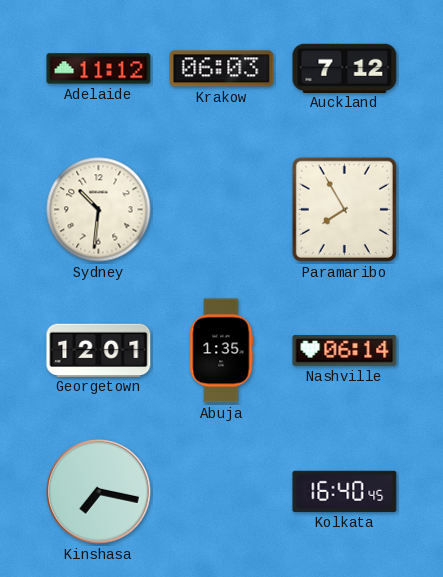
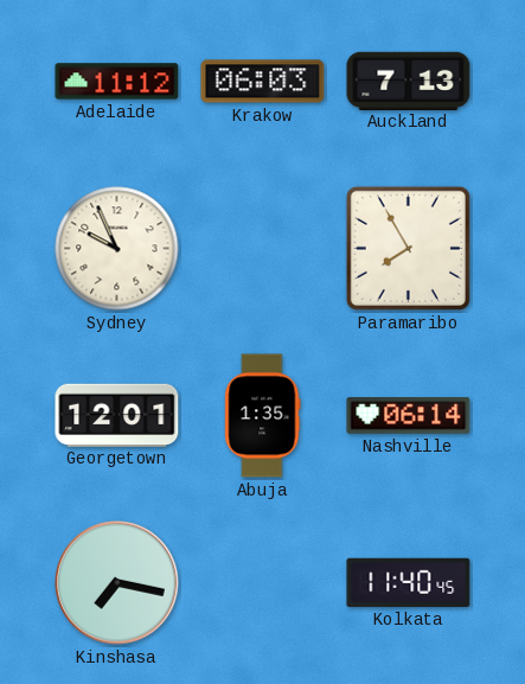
Auckland: 7:12 -> 7:13 (409, 81)
Sydney: 10:31 -> 9:56 (117, 249)
Kolkata: 16:40 -> 11:40 (409, 582)
